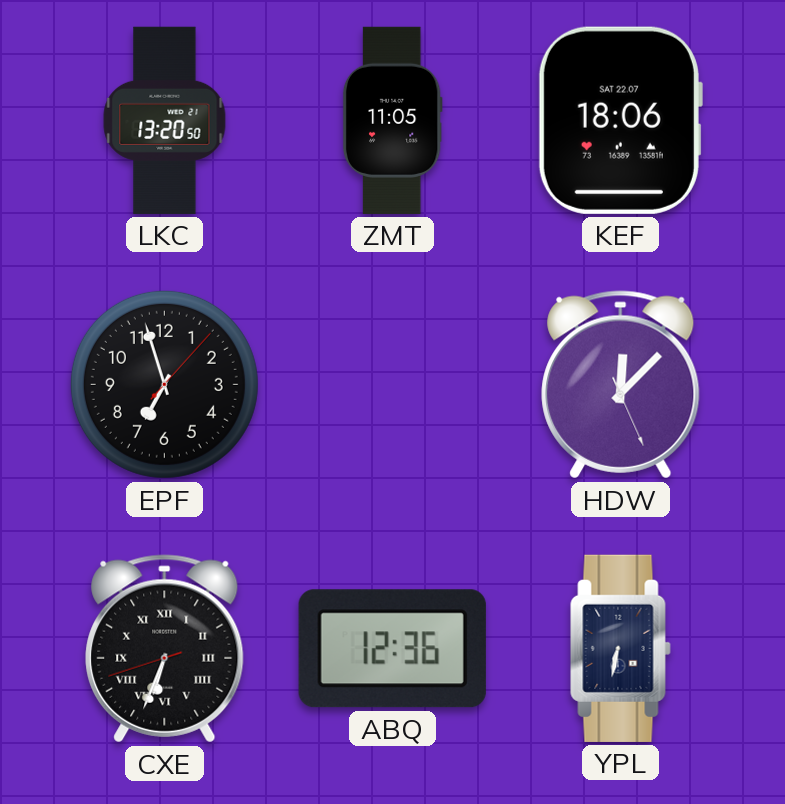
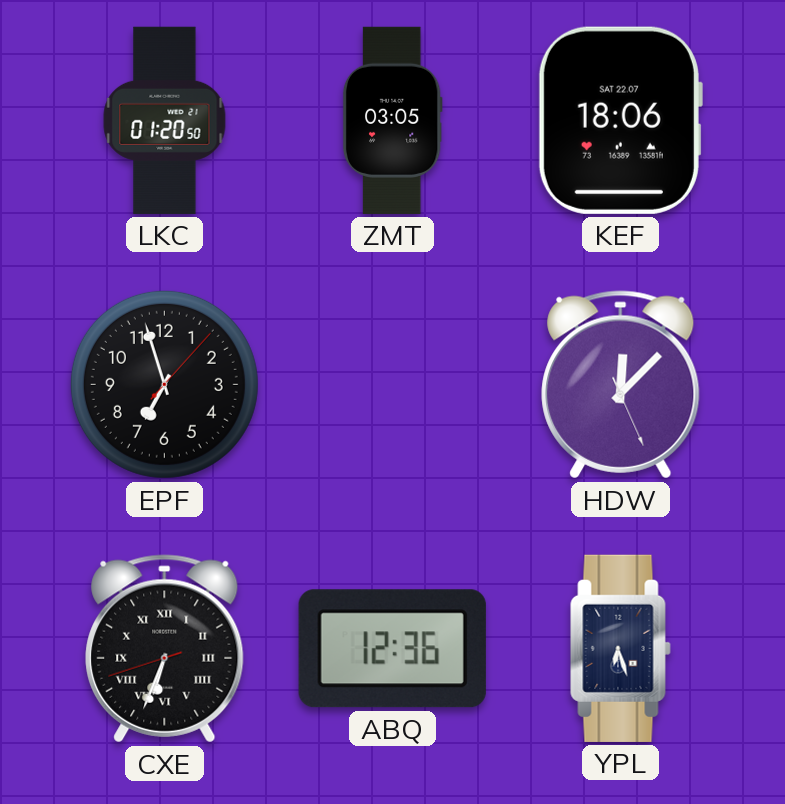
LKC: 13:20 -> 01:20 (165, 120)
ZMT: 11:05 -> 03:05 (392, 120)
YPL: 6:32 -> 6:27 (621, 648)
